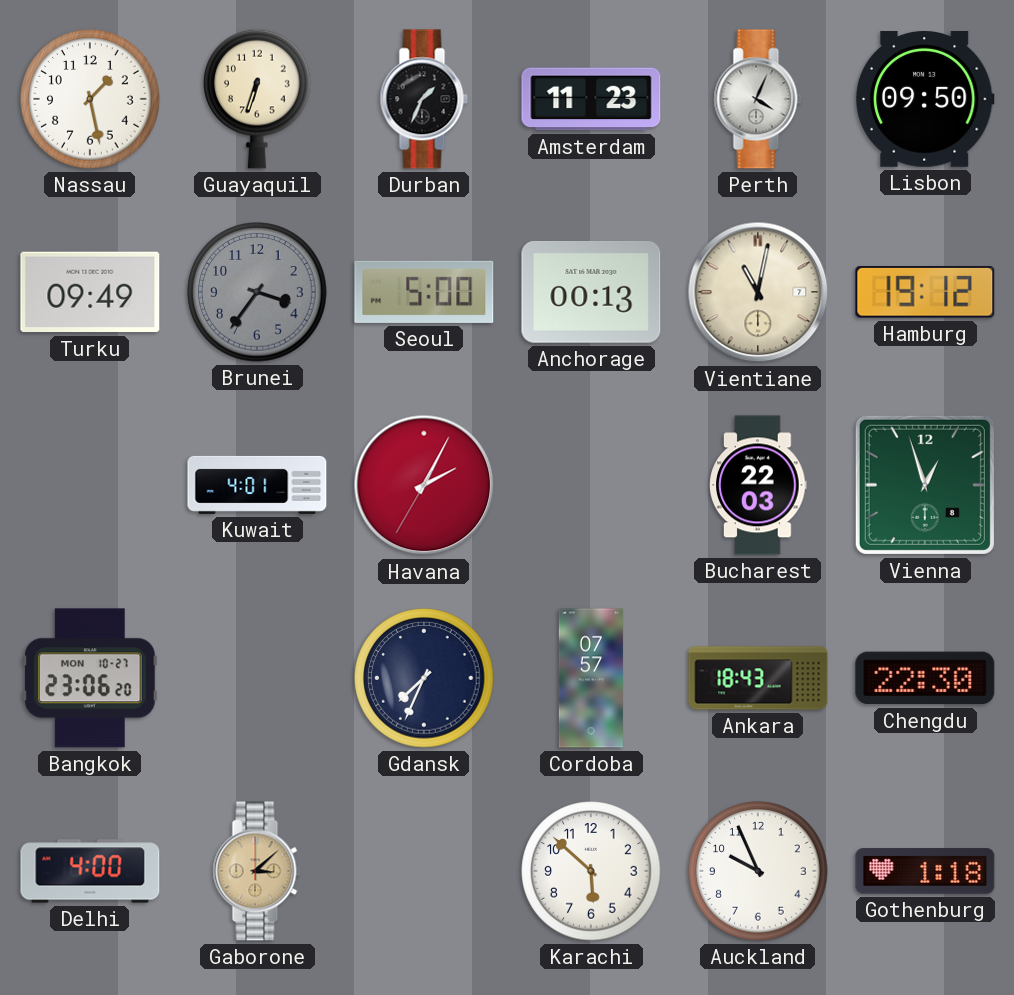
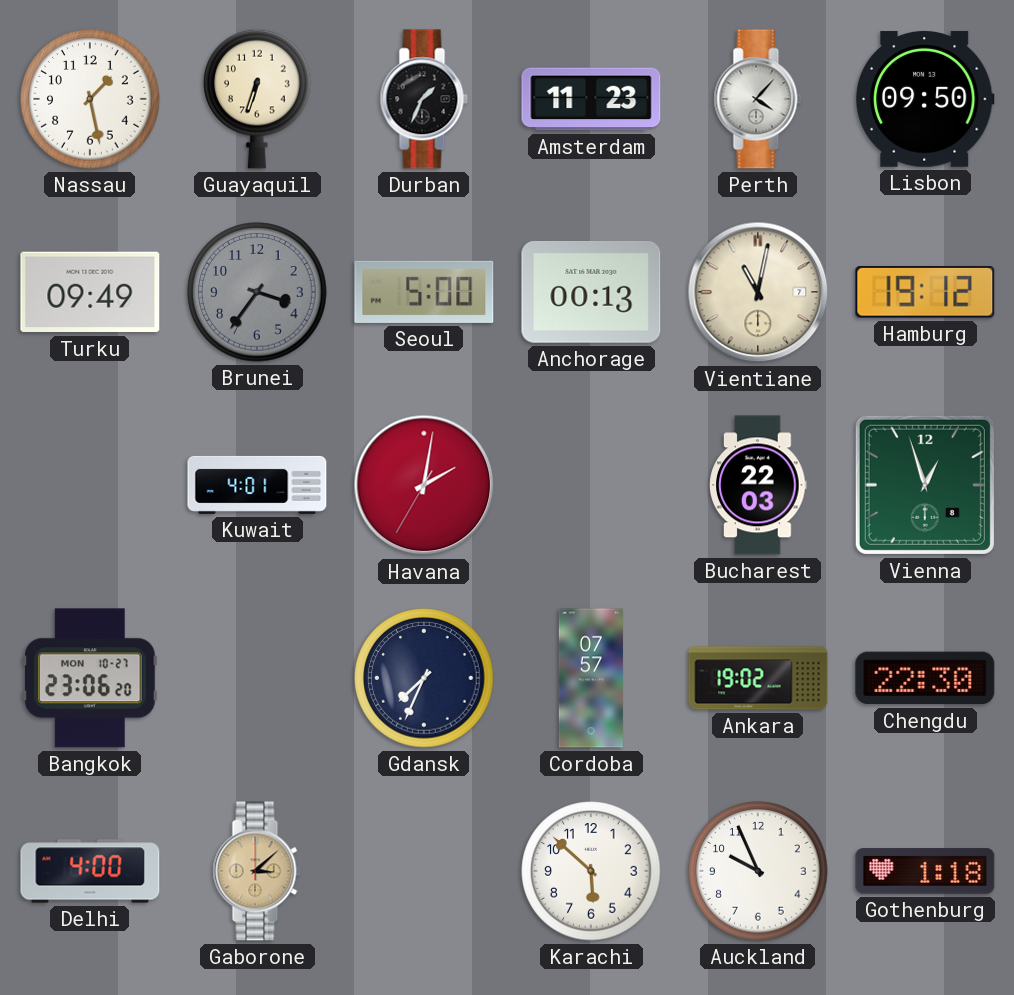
Perth: 4:04 -> 4:07 (758, 99)
Havana: 2:04 -> 2:01 (424, 485)
Ankara: 18:43 -> 19:02 (758, 678)
